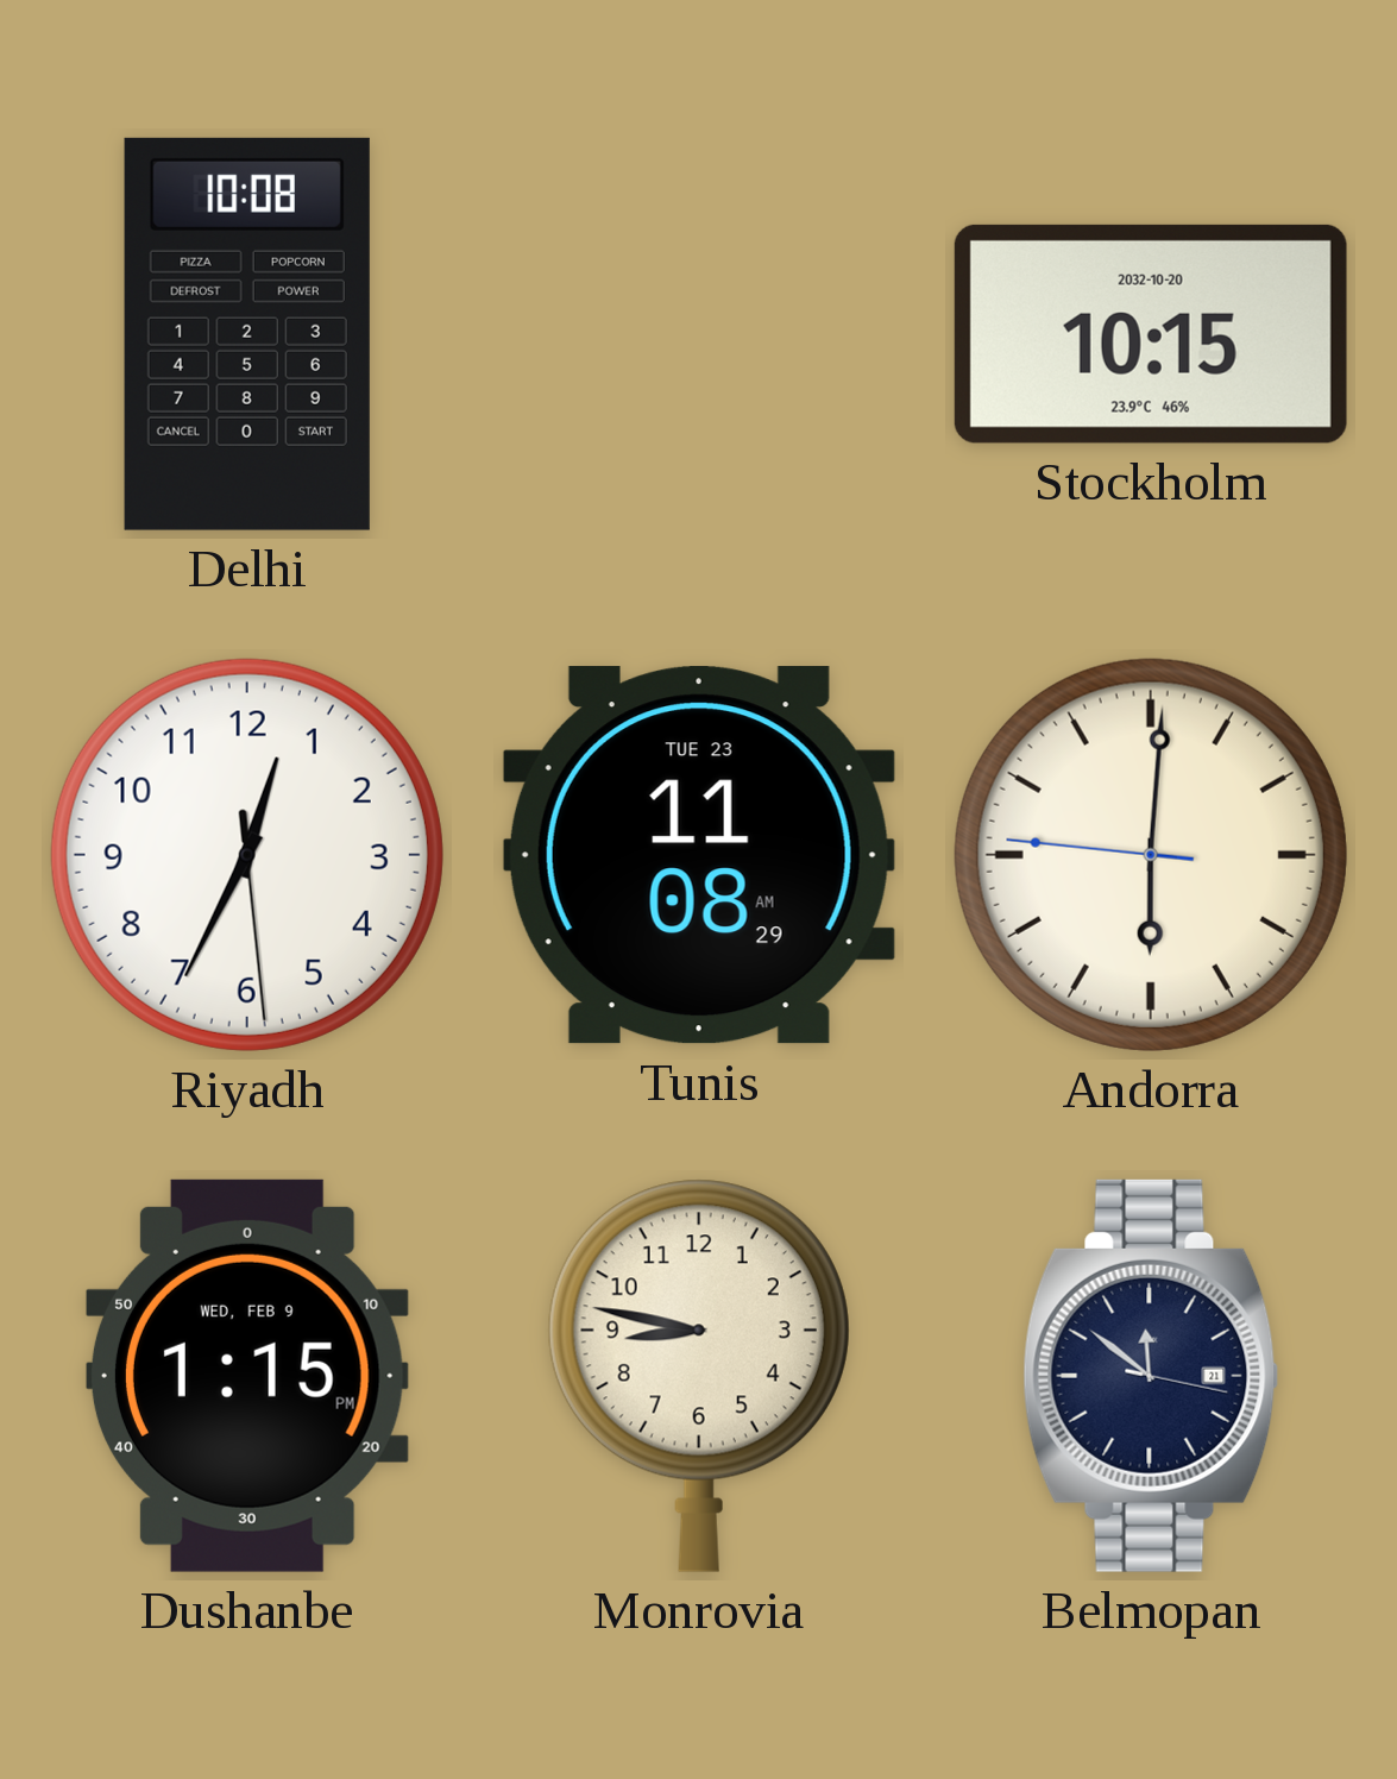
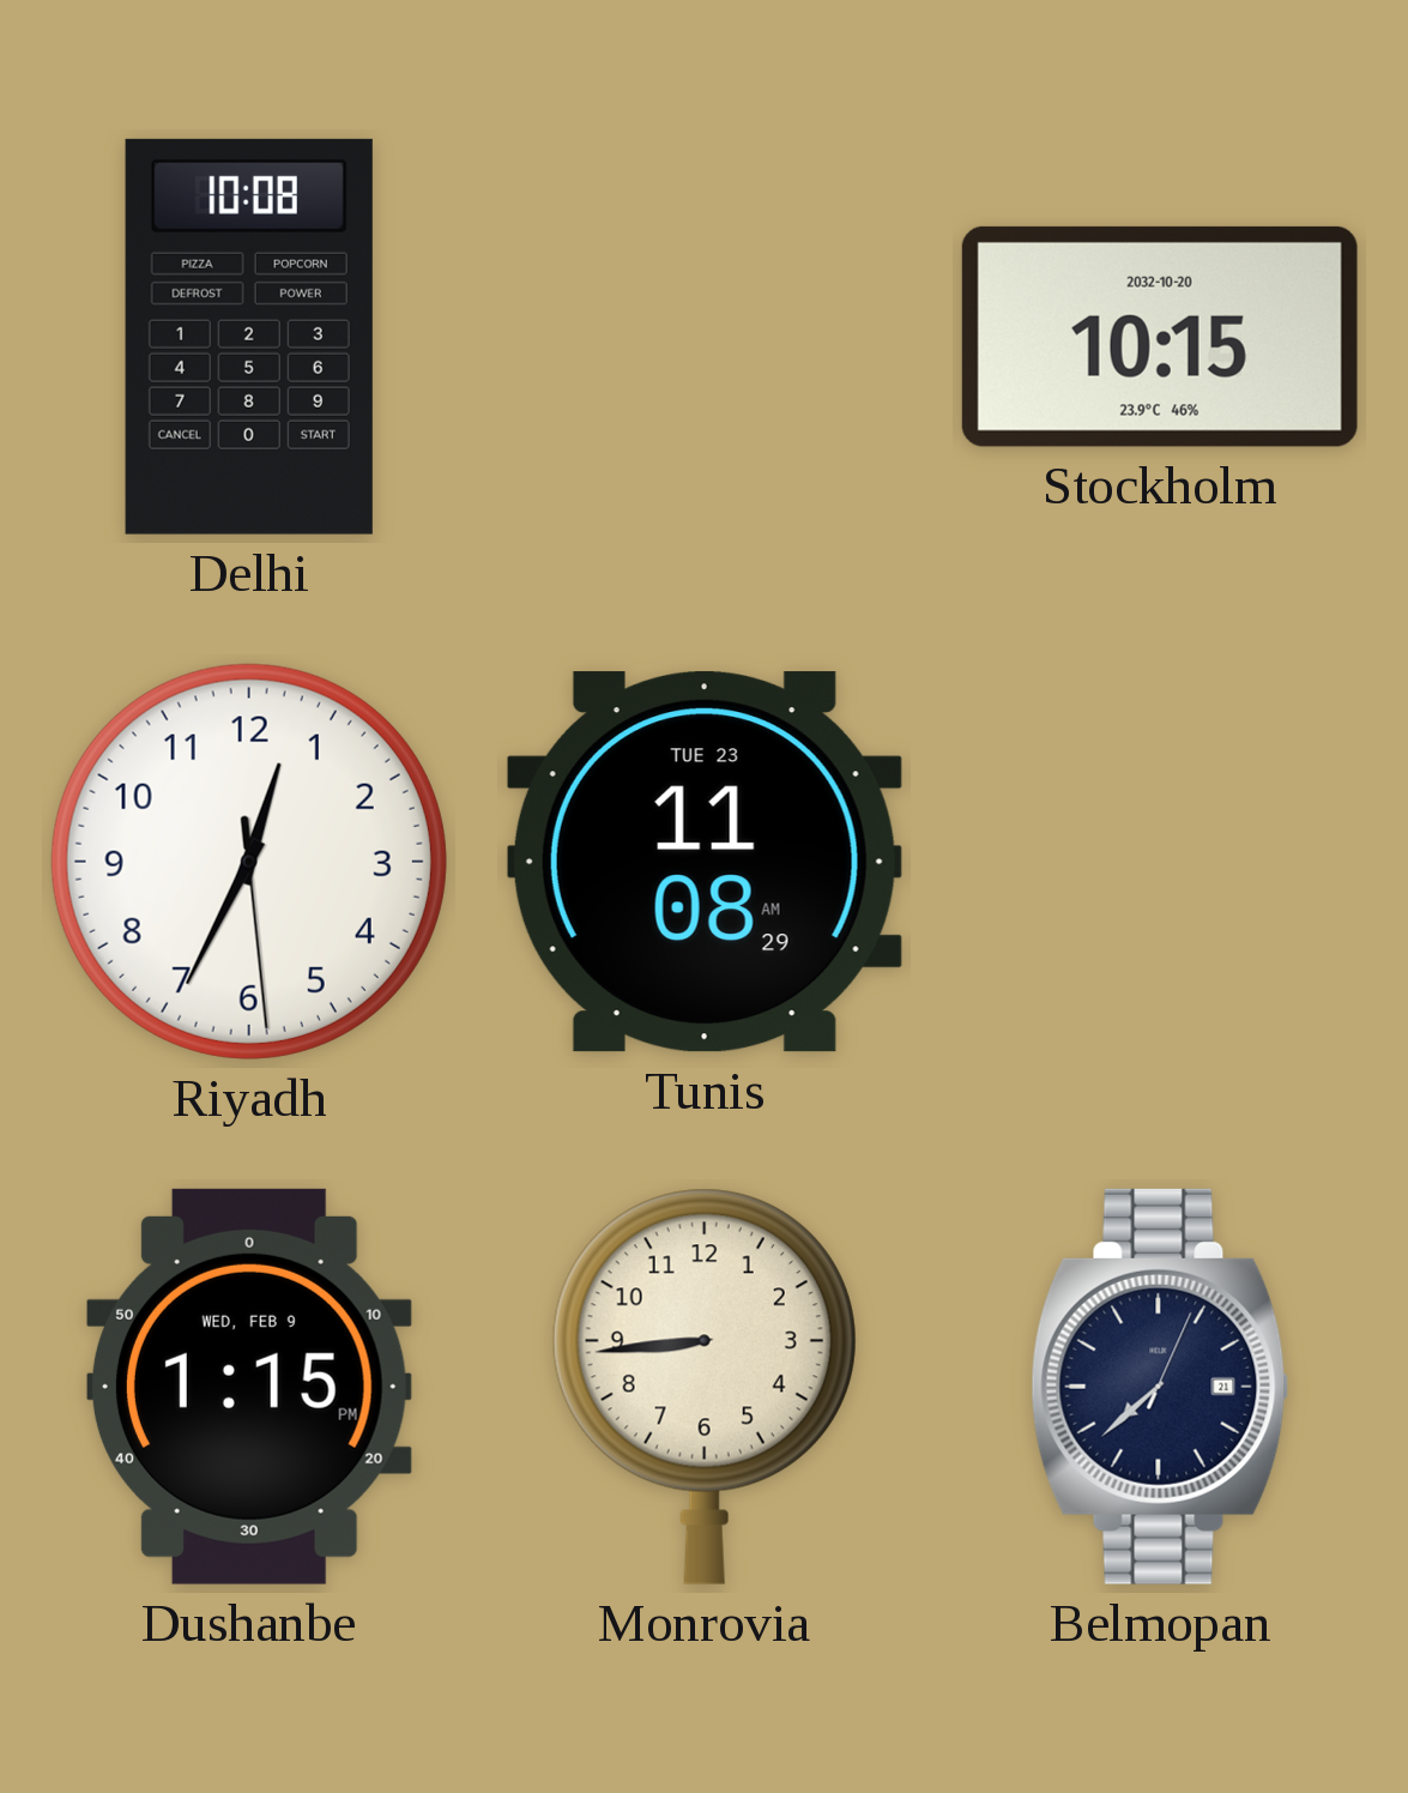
Andorra: 6:00 -> none (1151, 855)
Monrovia: 8:47 -> 8:44 (705, 1387)
Belmopan: 11:51 -> 7:38 (1160, 1387)
